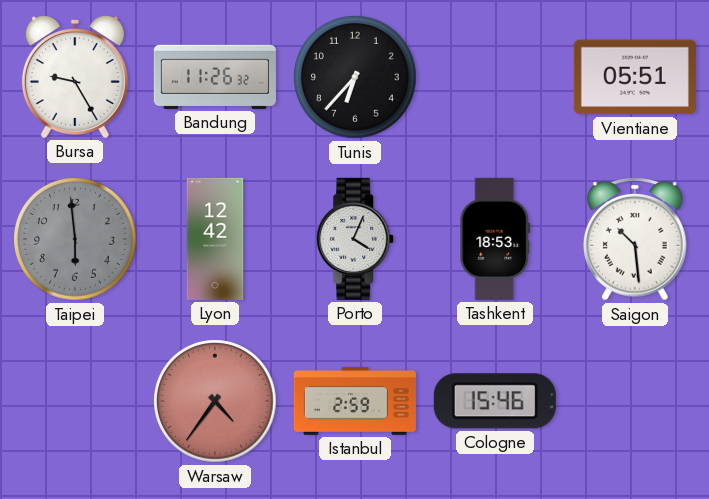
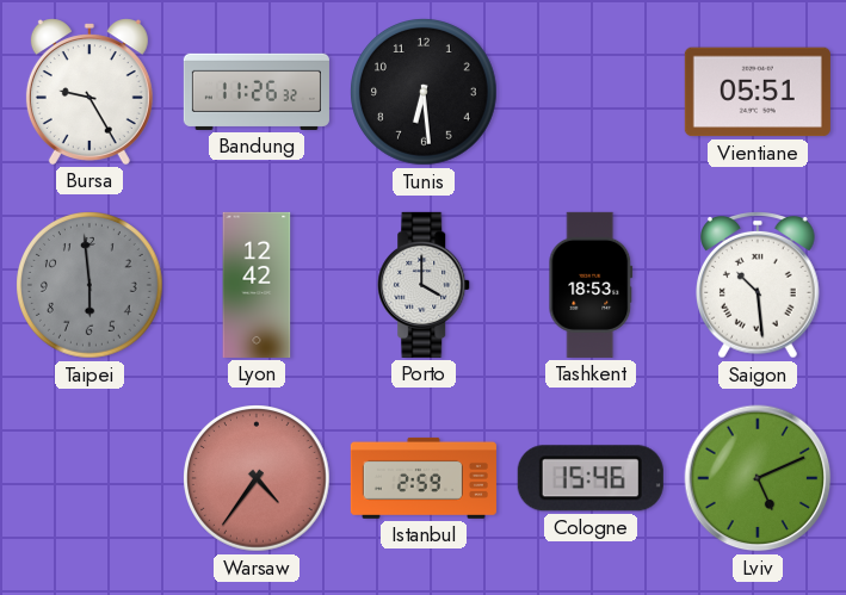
Tunis: 6:37 -> 6:29 (424, 92)
Porto: 4:04 -> 4:00 (425, 285)
Lviv: none -> 5:11 (758, 478)
